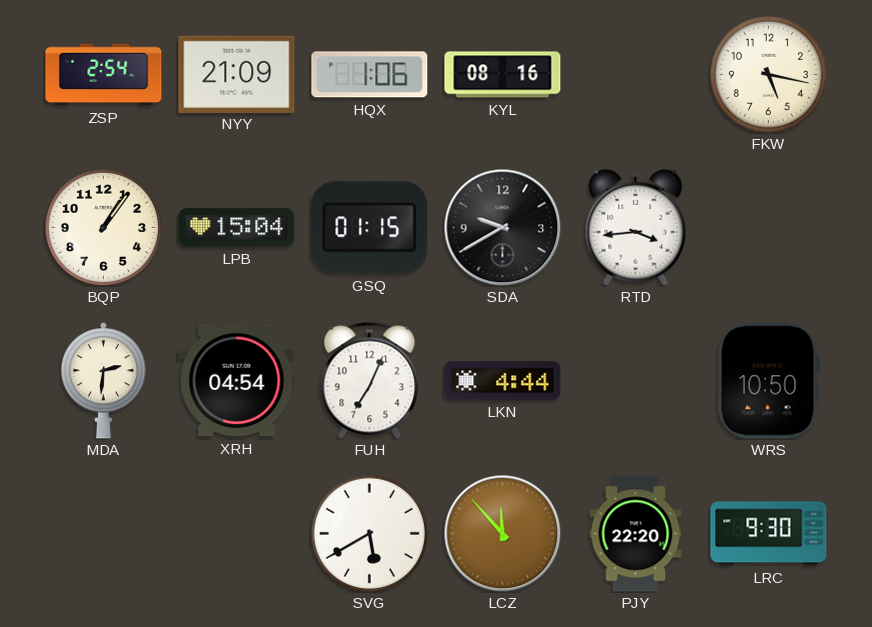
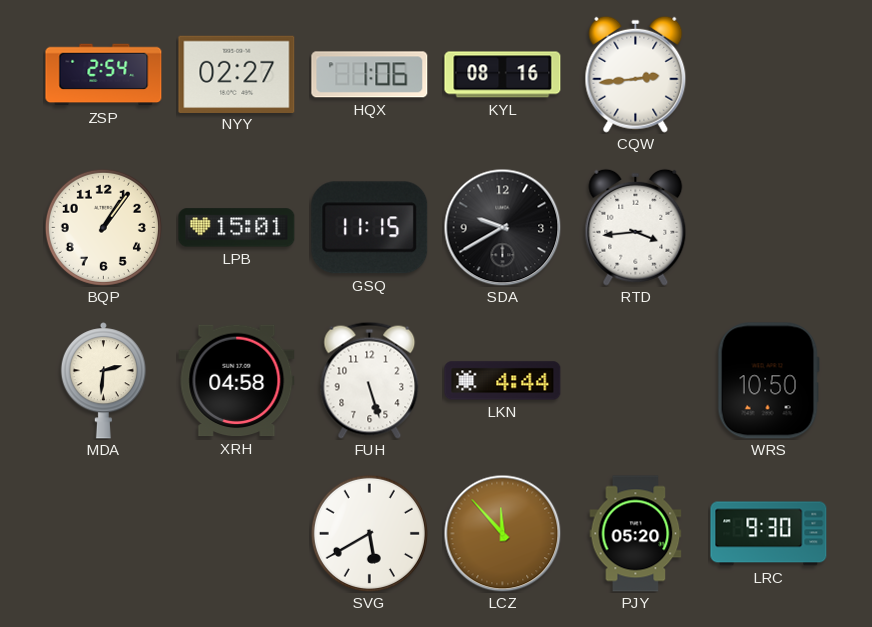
NYY: 21:09 -> 02:27 (237, 74)
CQW: none -> 2:44 (636, 74)
FKW: 5:17 -> none (768, 74)
LPB: 15:04 -> 15:01 (237, 228)
GSQ: 01:15 -> 11:15 (370, 228)
XRH: 04:54 -> 04:58 (237, 381)
FUH: 7:04 -> 5:27 (370, 380)
PJY: 22:20 -> 05:20 (636, 534)
